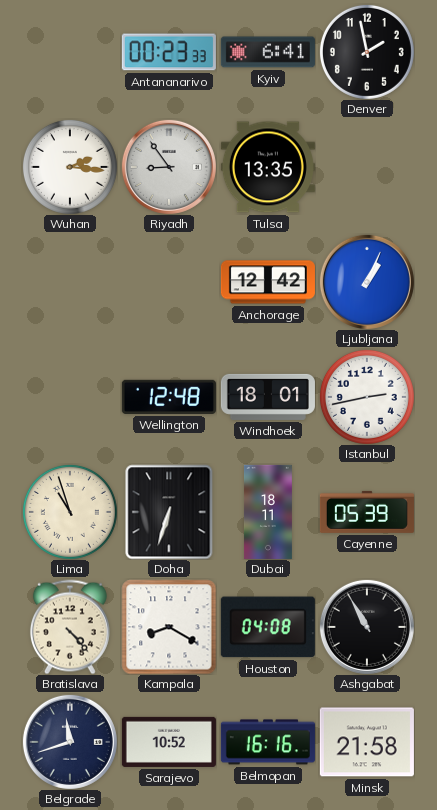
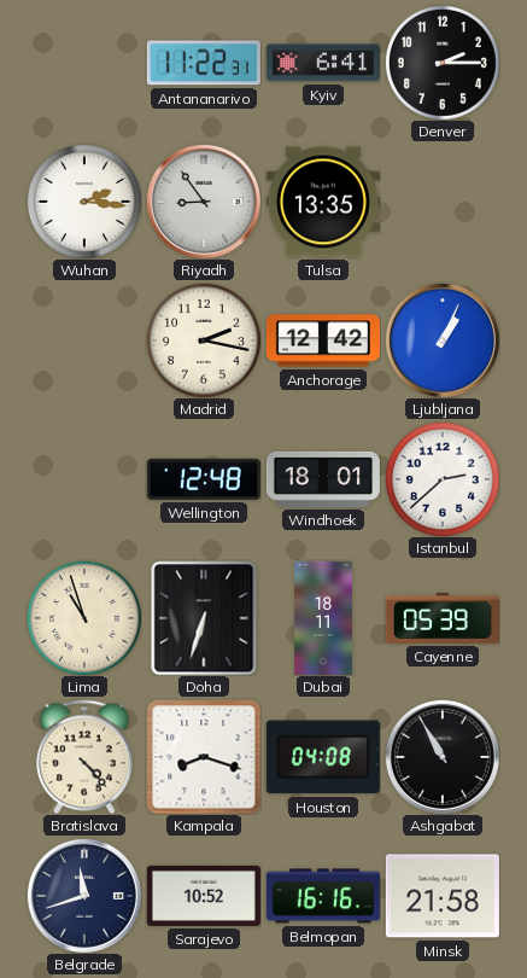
Antananarivo: 00:23 -> 11:22 (204, 63)
Denver: 1:58 -> 2:15 (443, 63)
Madrid: none -> 2:17 (204, 340)
Istanbul: 2:43 -> 2:38 (443, 479)
Kampala: 8:20 -> 8:18 (204, 757)
